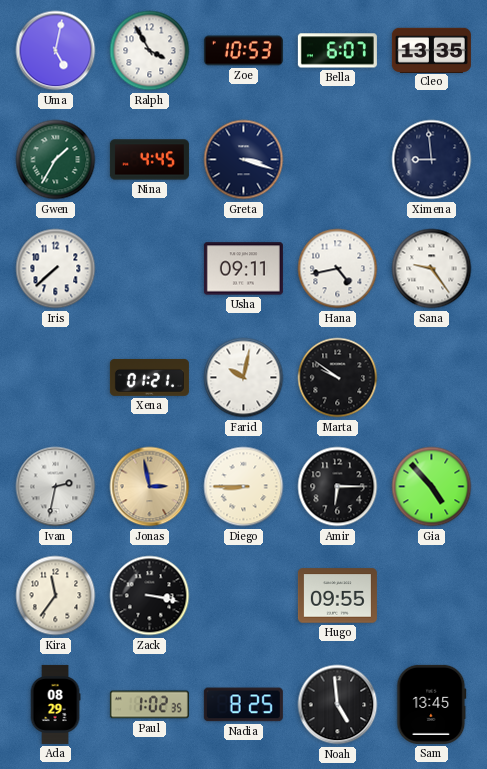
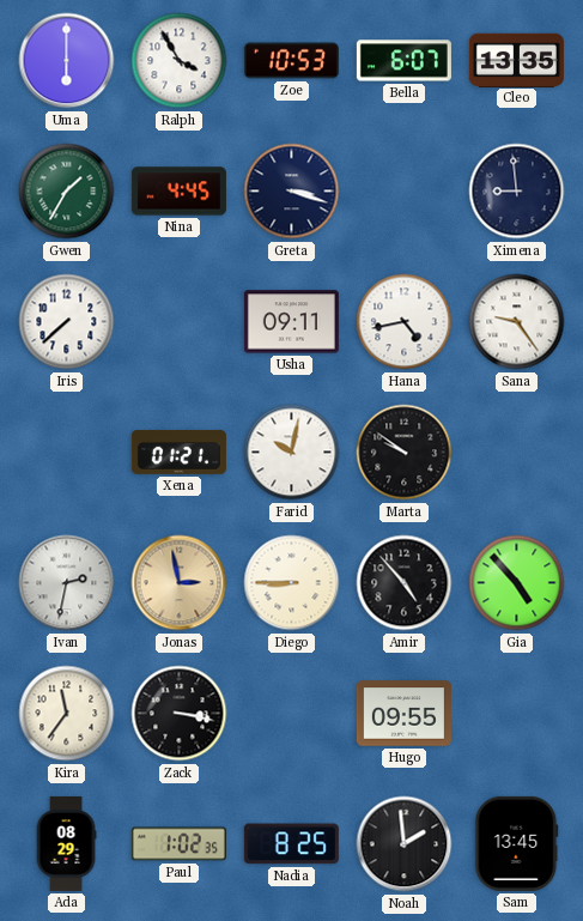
Uma: 5:02 -> 6:00 (67, 61)
Amir: 6:15 -> 4:53 (405, 583)
Noah: 4:59 -> 1:59 (405, 844)
